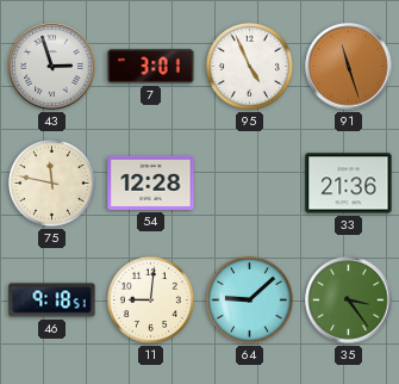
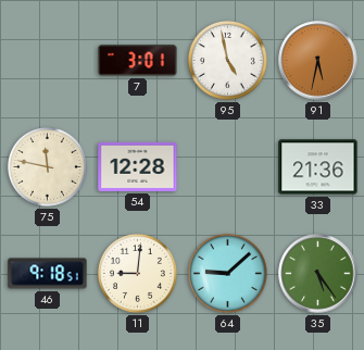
43: 2:57 -> none (52, 67)
95: 4:56 -> 4:58 (227, 60)
91: 11:27 -> 5:32 (318, 61)
35: 3:24 -> 5:24 (318, 274)
